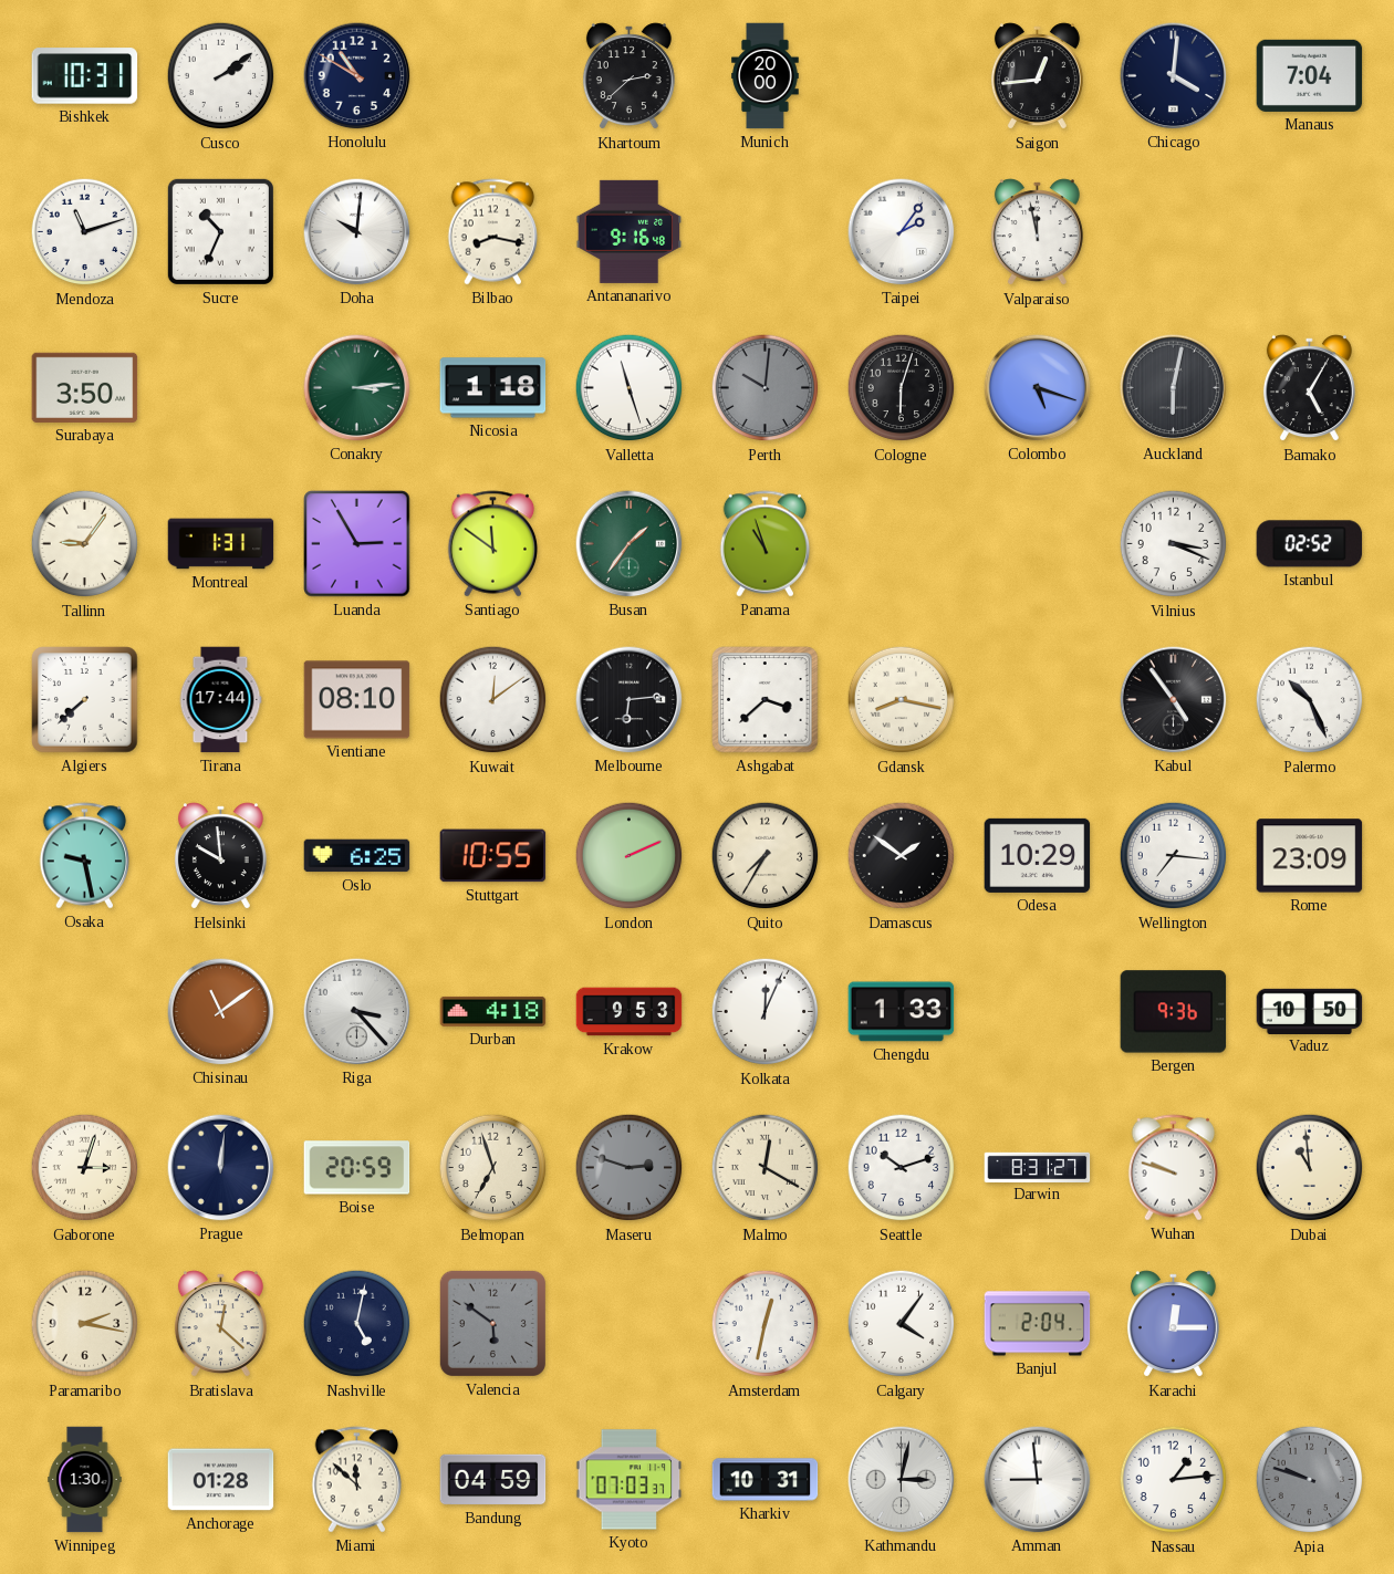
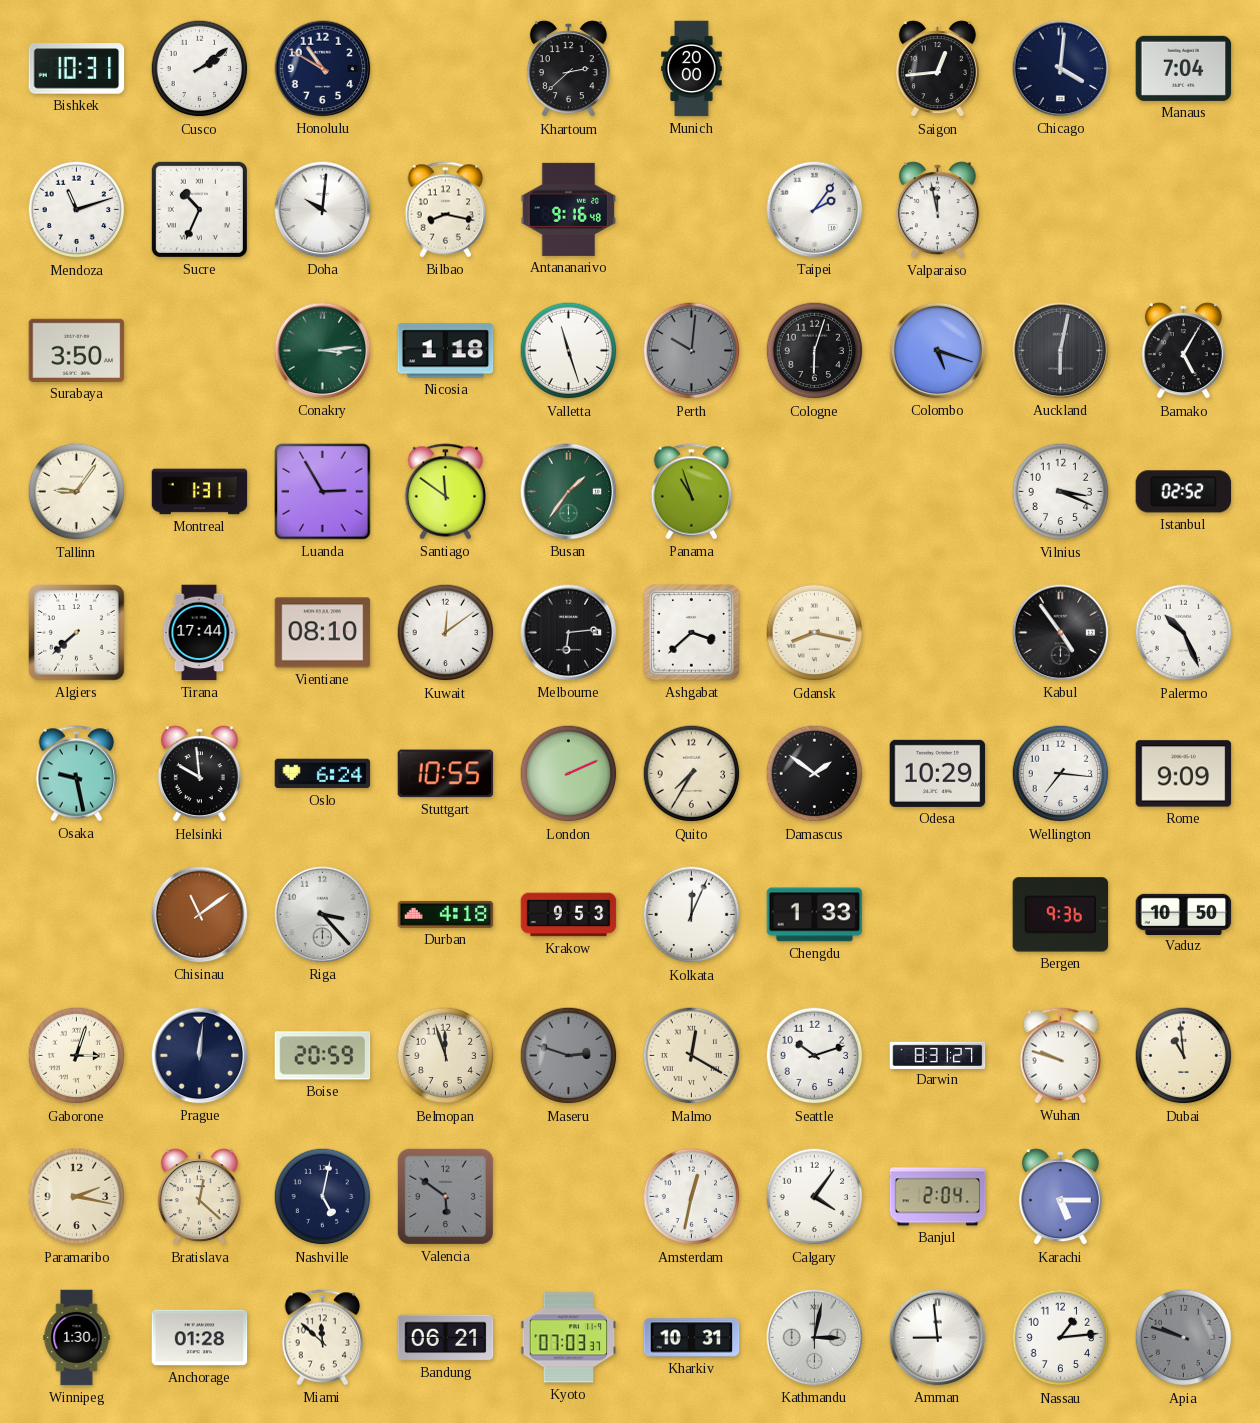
Oslo: 6:25 -> 6:24 (323, 774)
Rome: 23:09 -> 9:09 (1184, 774)
Belmopan: 6:57 -> 11:57 (446, 1056)
Karachi: 12:15 -> 5:15 (1060, 1197)
Bandung: 04:59 -> 06:21 (446, 1338)
